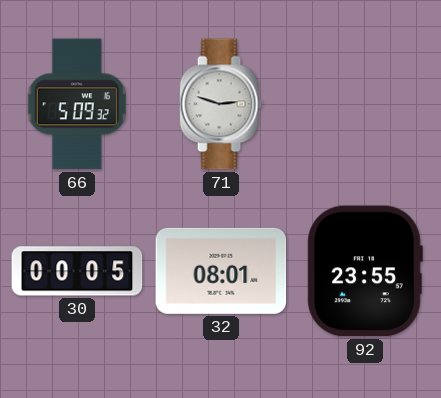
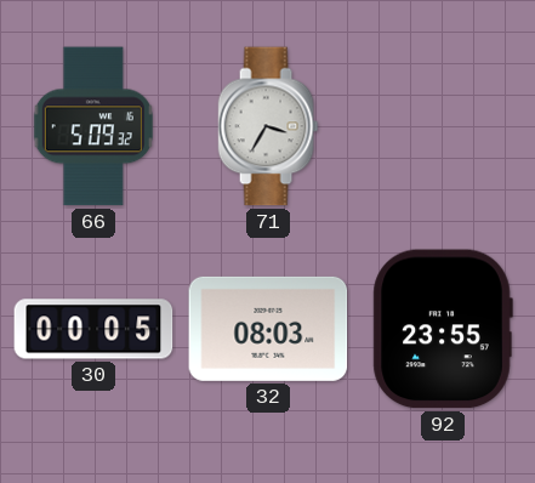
71: 2:48 -> 3:35 (268, 126)
32: 08:01 -> 08:03 (268, 329)
